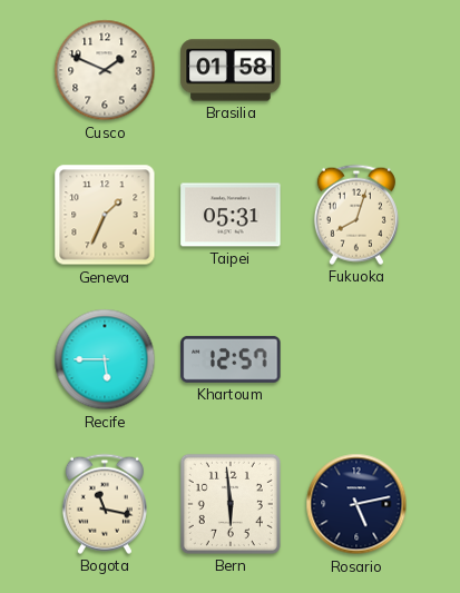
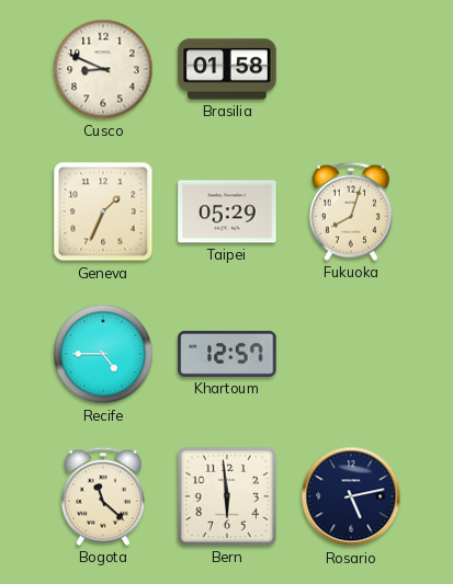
Cusco: 1:49 -> 8:49 (103, 69)
Taipei: 05:31 -> 05:29 (227, 211)
Recife: 5:45 -> 4:45 (103, 354)
Bogota: 11:17 -> 11:22 (103, 496)
